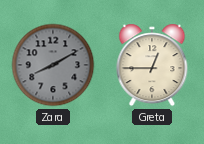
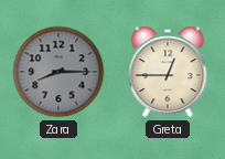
Zara: 8:10 -> 8:15 (58, 72)
